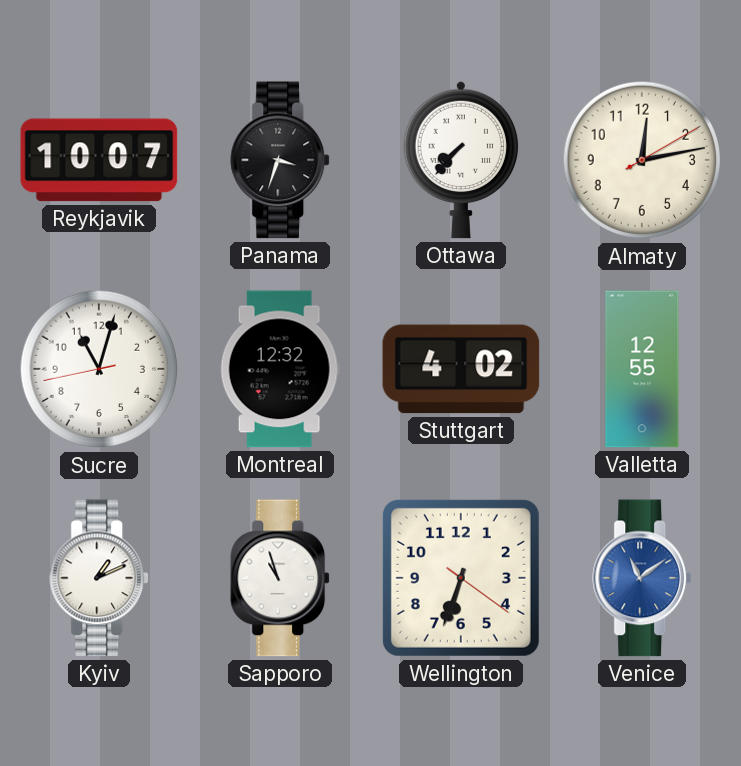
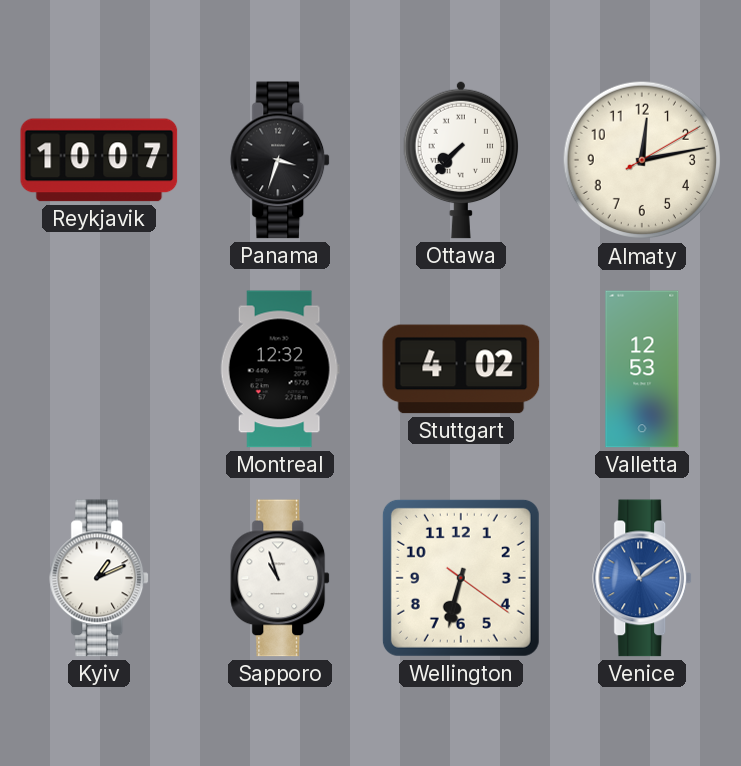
Sucre: 11:02 -> none (99, 369)
Valletta: 12:55 -> 12:53 (642, 369)
Wellington: 6:33 -> 6:32 (461, 578)
